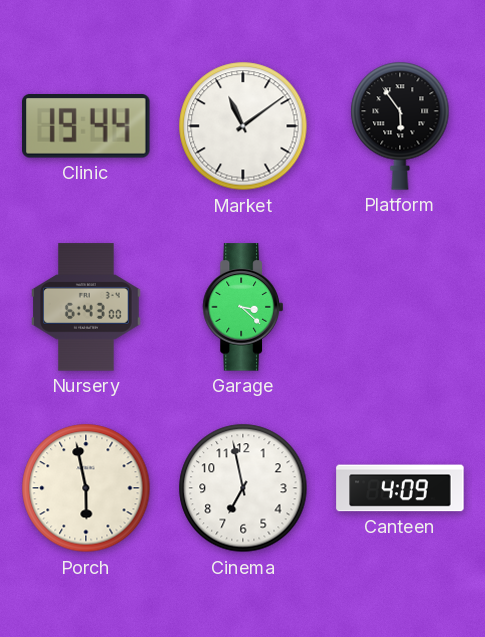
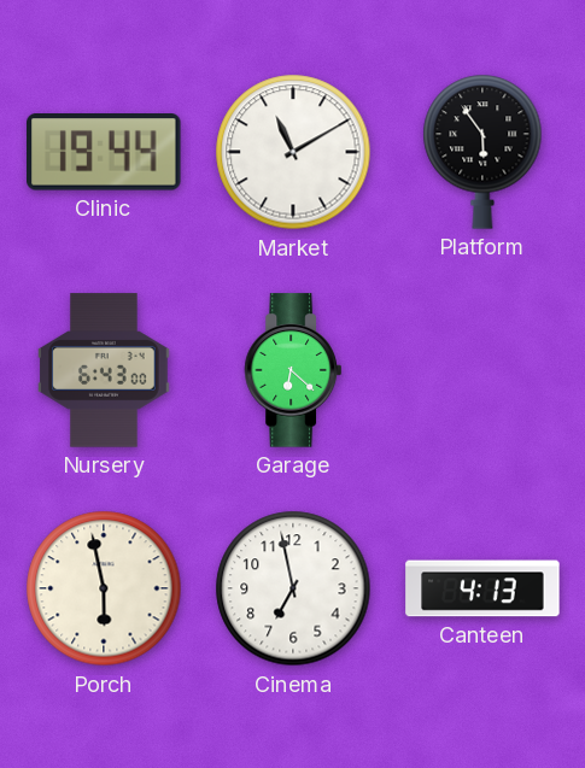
Market: 11:09 -> 11:10 (293, 152)
Garage: 3:22 -> 6:22 (293, 370)
Canteen: 4:09 -> 4:13 (482, 588)
